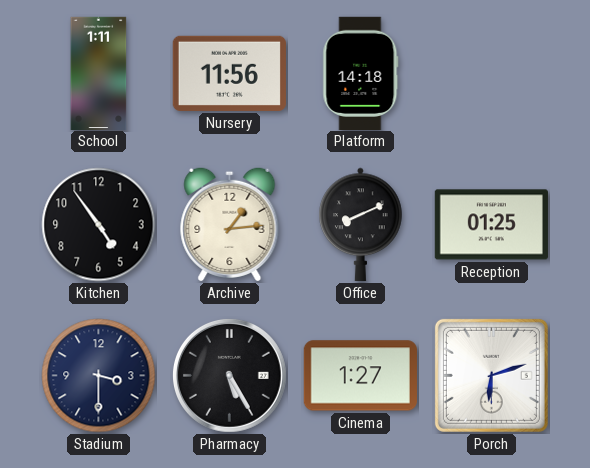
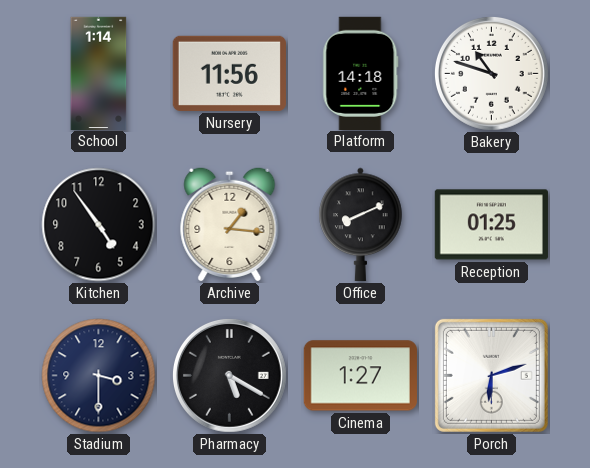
School: 1:11 -> 1:14 (99, 73)
Bakery: none -> 10:48 (491, 73)
Archive: 1:14 -> 1:16 (230, 224)
Pharmacy: 5:25 -> 5:20 (229, 375)
